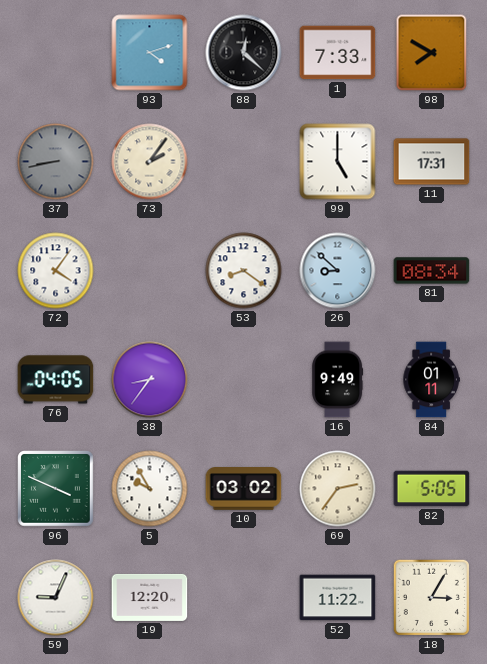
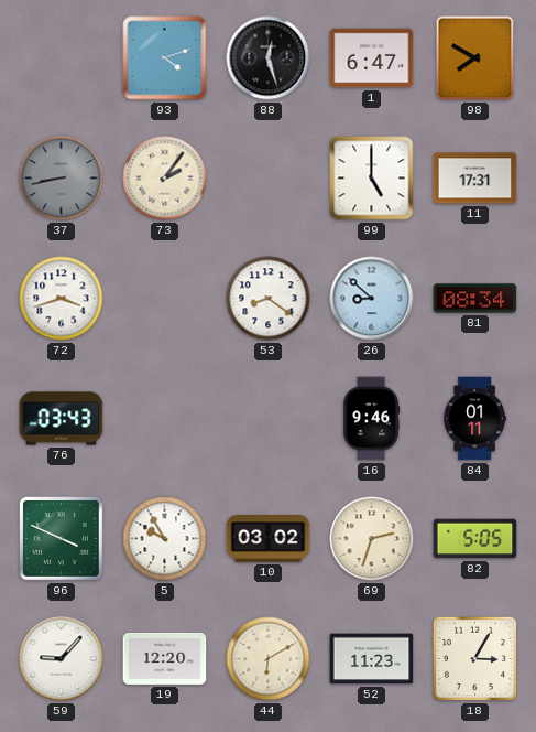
88: 12:22 -> 12:27 (269, 58)
1: 7:33 -> 6:47 (372, 58)
72: 4:06 -> 3:42 (62, 299)
76: 04:05 -> 03:43 (62, 419)
38: 8:36 -> none (150, 380)
16: 9:49 -> 9:46 (372, 419)
69: 2:36 -> 2:33 (372, 539)
59: 9:04 -> 9:07 (62, 659)
44: none -> 6:10 (269, 659)
52: 11:22 -> 11:23 (372, 659)
